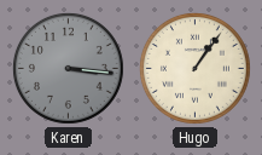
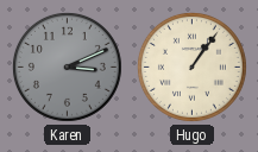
Karen: 3:16 -> 3:11 (67, 66)
